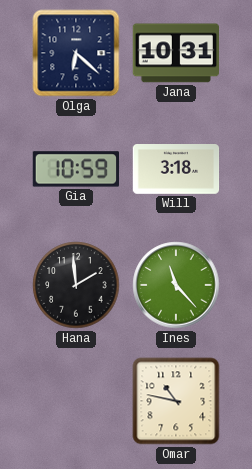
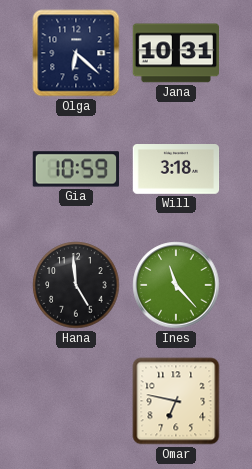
Hana: 1:59 -> 4:59 (76, 285)
Omar: 10:47 -> 6:47 (176, 401)
